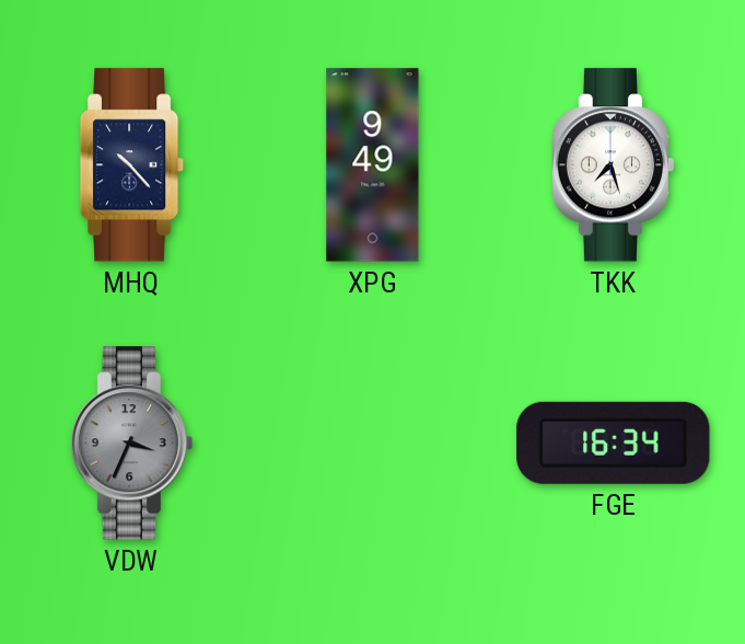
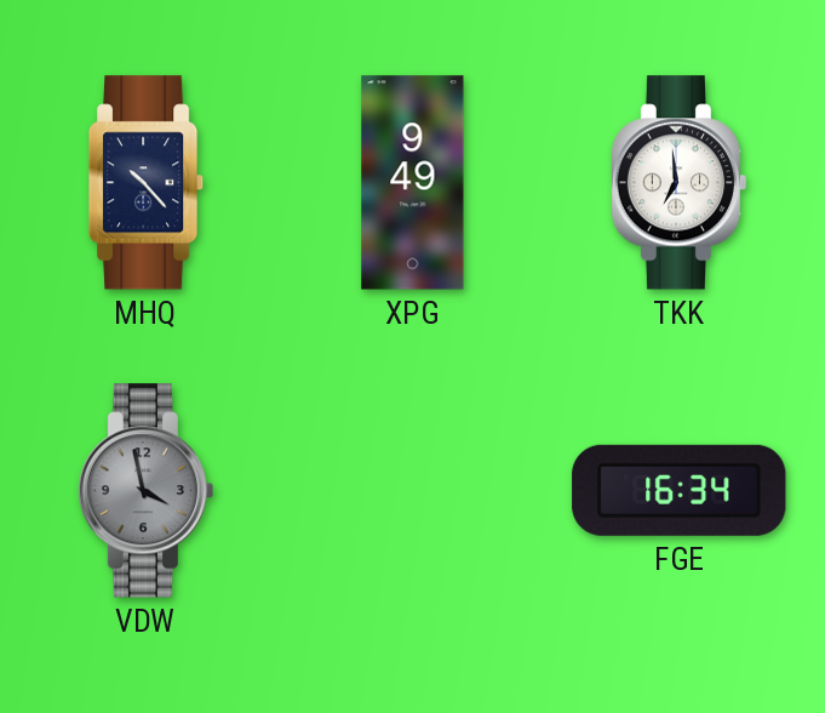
TKK: 7:27 -> 6:59 (680, 183)
VDW: 3:34 -> 3:58 (147, 491)
